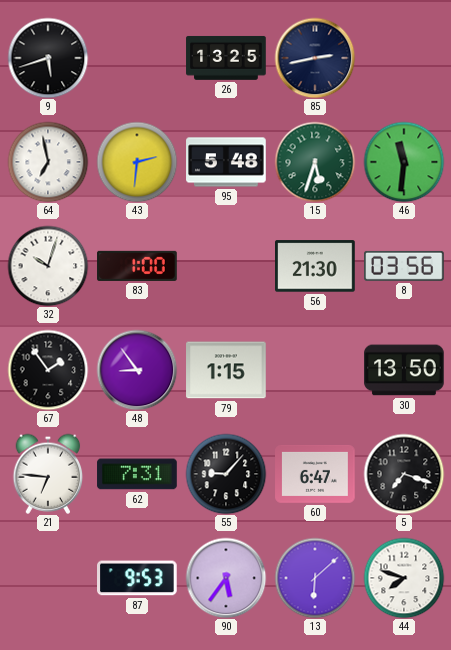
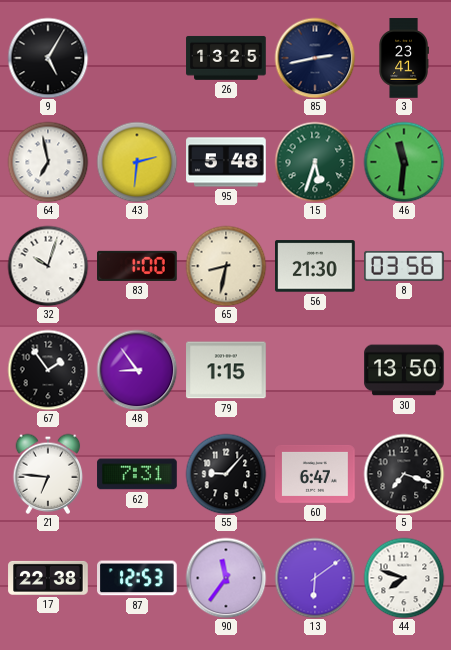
9: 5:42 -> 5:05 (48, 58)
3: none -> 23:41 (404, 58)
65: none -> 8:32 (226, 266)
17: none -> 22:38 (48, 578)
87: 9:53 -> 12:53 (138, 578)
90: 5:36 -> 11:36 (226, 578)
13: 6:08 -> 6:09 (315, 578)
